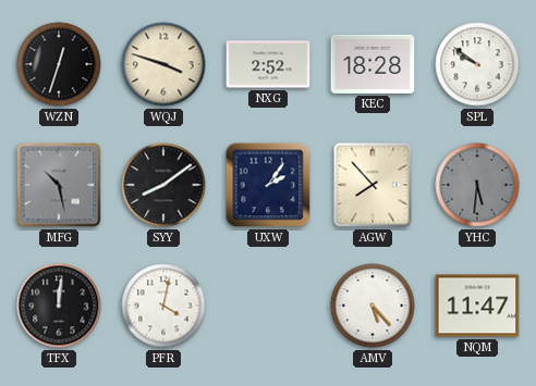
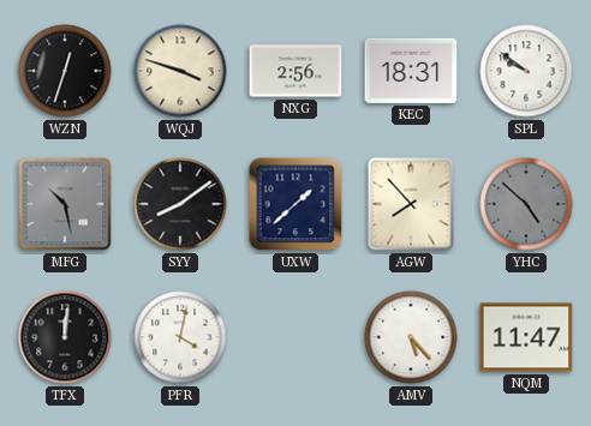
NXG: 2:52 -> 2:56 (295, 71)
KEC: 18:28 -> 18:31 (411, 71)
UXW: 2:06 -> 1:38 (295, 204)
YHC: 5:31 -> 4:52 (526, 204)
